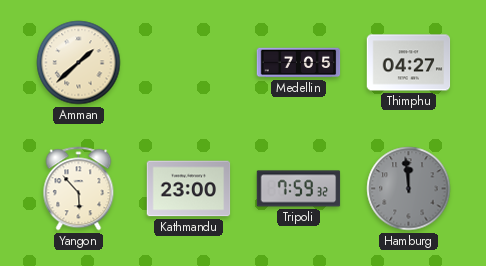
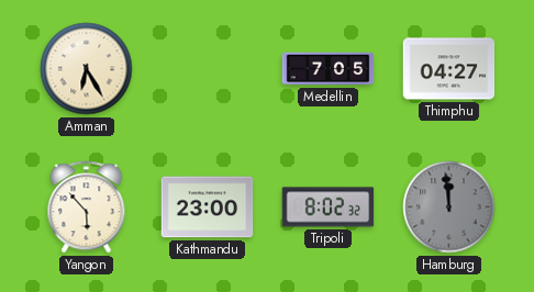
Amman: 1:38 -> 6:25 (87, 69)
Tripoli: 7:59 -> 8:02 (329, 207)
